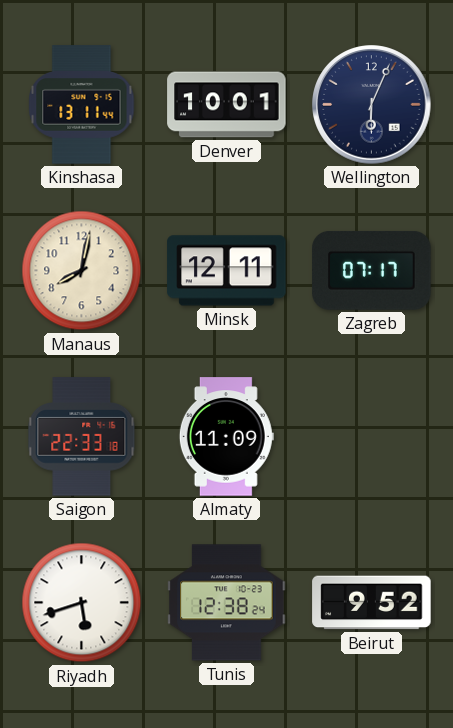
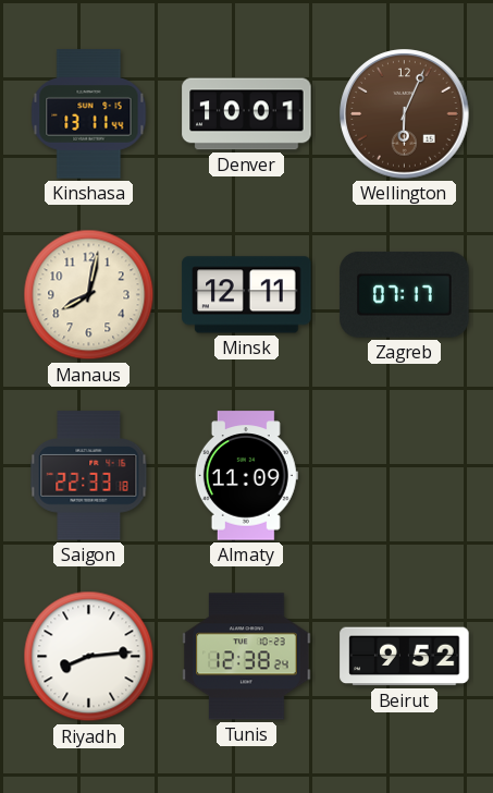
Wellington dial: navy -> brown (405, 114)
Riyadh: 5:42 -> 8:14 (89, 657)
